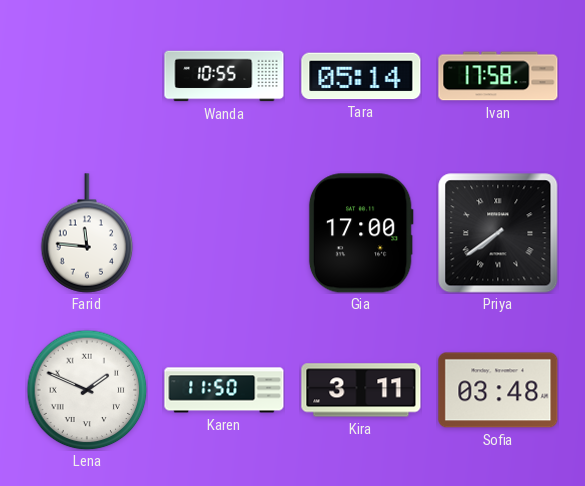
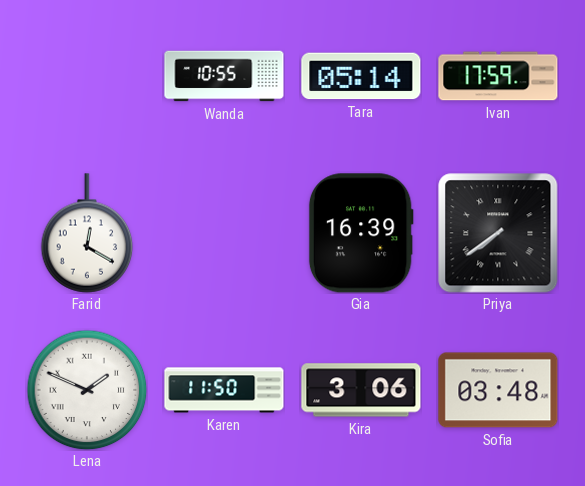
Ivan: 17:58 -> 17:59 (498, 76)
Farid: 11:46 -> 12:20 (87, 233)
Gia: 17:00 -> 16:39 (361, 233)
Kira: 3:11 -> 3:06 (361, 390)
